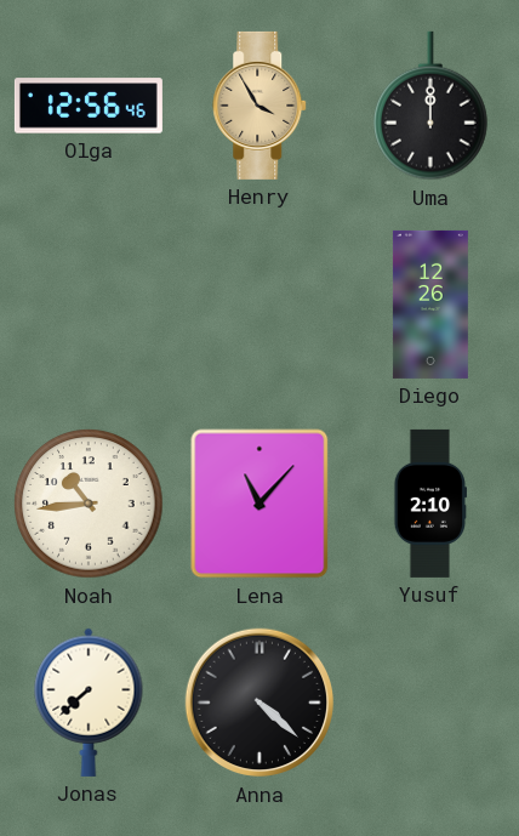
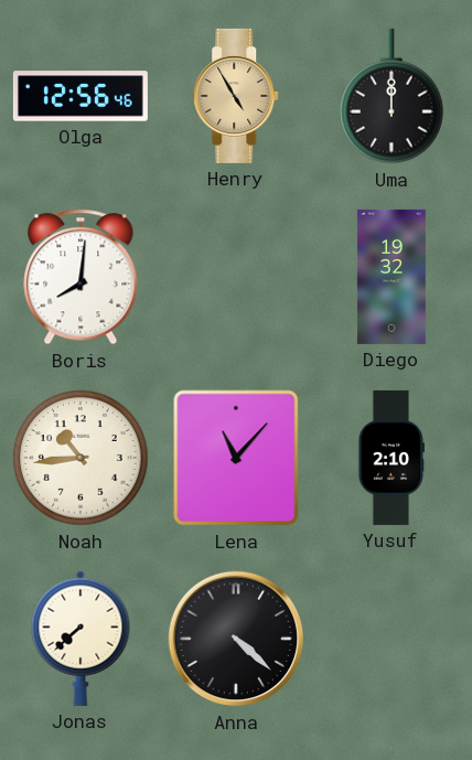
Henry: 3:55 -> 4:55 (237, 96)
Boris: none -> 8:01 (81, 277)
Diego: 12:26 -> 19:32 (391, 277)
